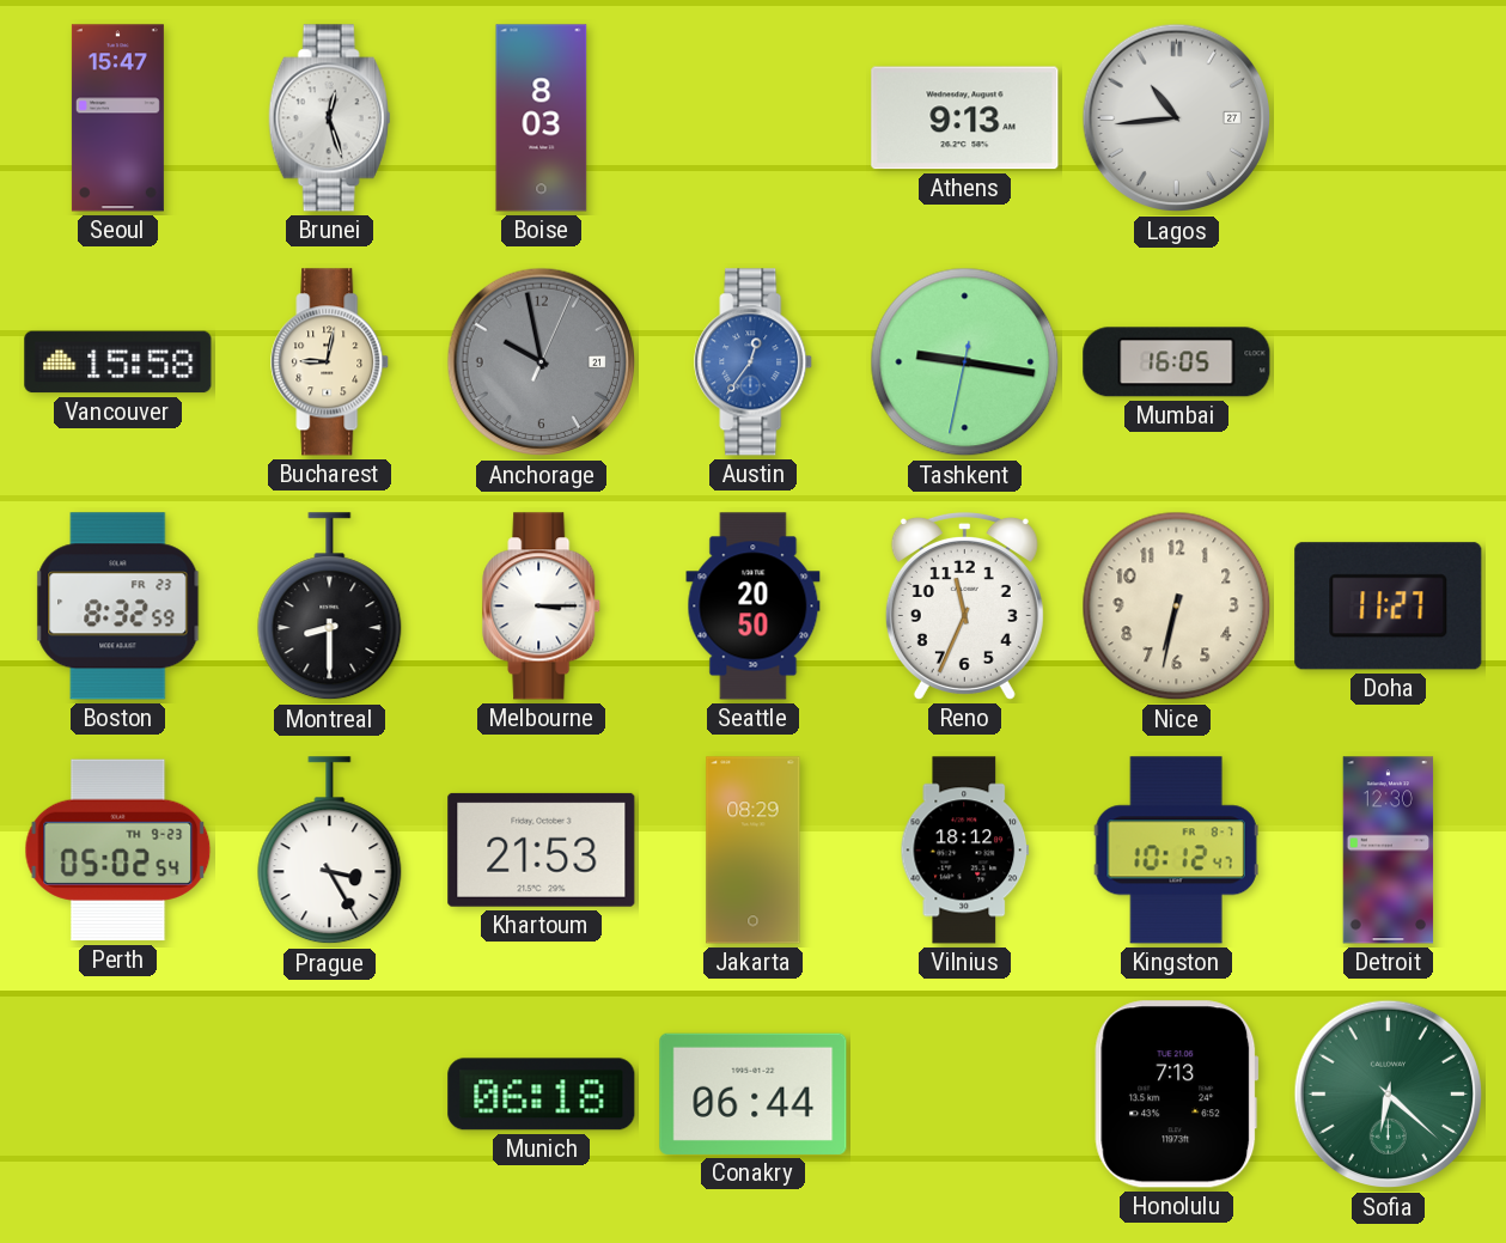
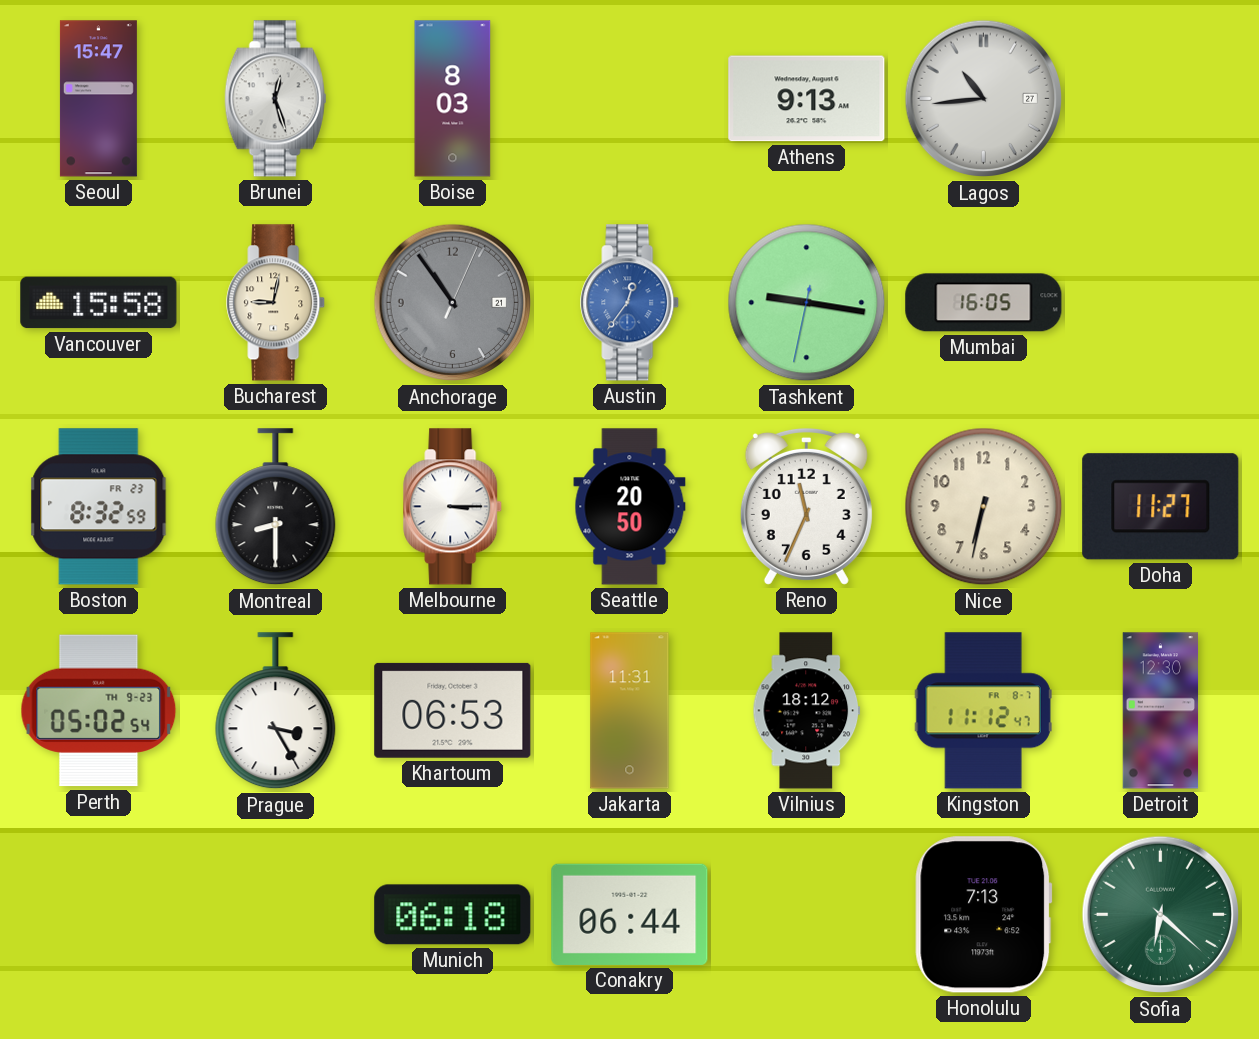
Anchorage: 9:58 -> 10:54 (453, 303)
Khartoum: 21:53 -> 06:53 (453, 710)
Jakarta: 08:29 -> 11:31 (630, 711)
Kingston: 10:12 -> 11:12 (983, 711)
